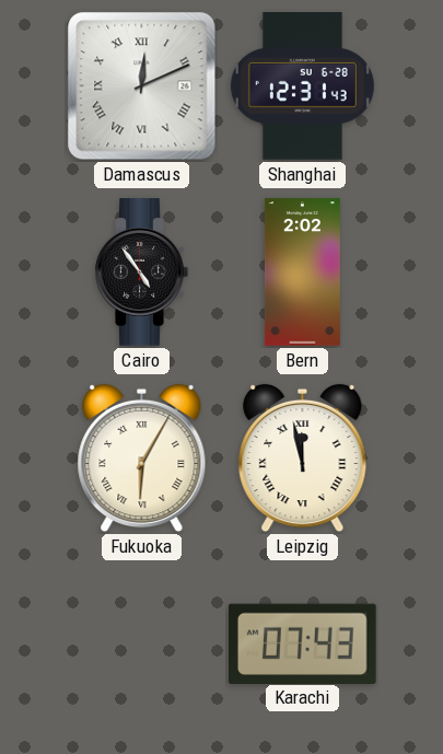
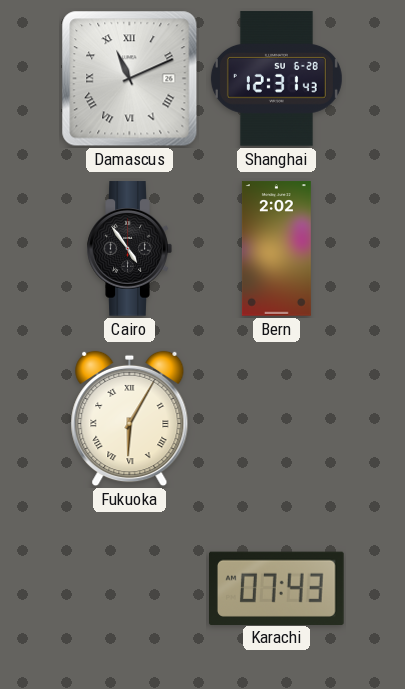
Damascus: 12:11 -> 11:11 (130, 79)
Leipzig: 11:58 -> none (303, 459)
